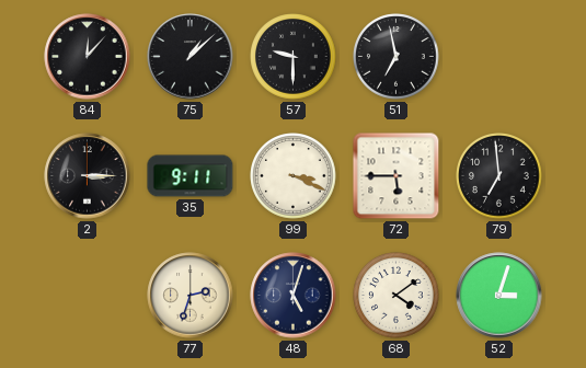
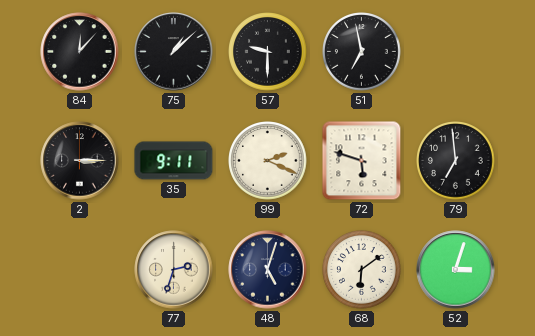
99: 3:19 -> 2:19 (268, 161)
72: 5:45 -> 5:48 (362, 161)
68: 4:09 -> 6:09 (362, 270)
